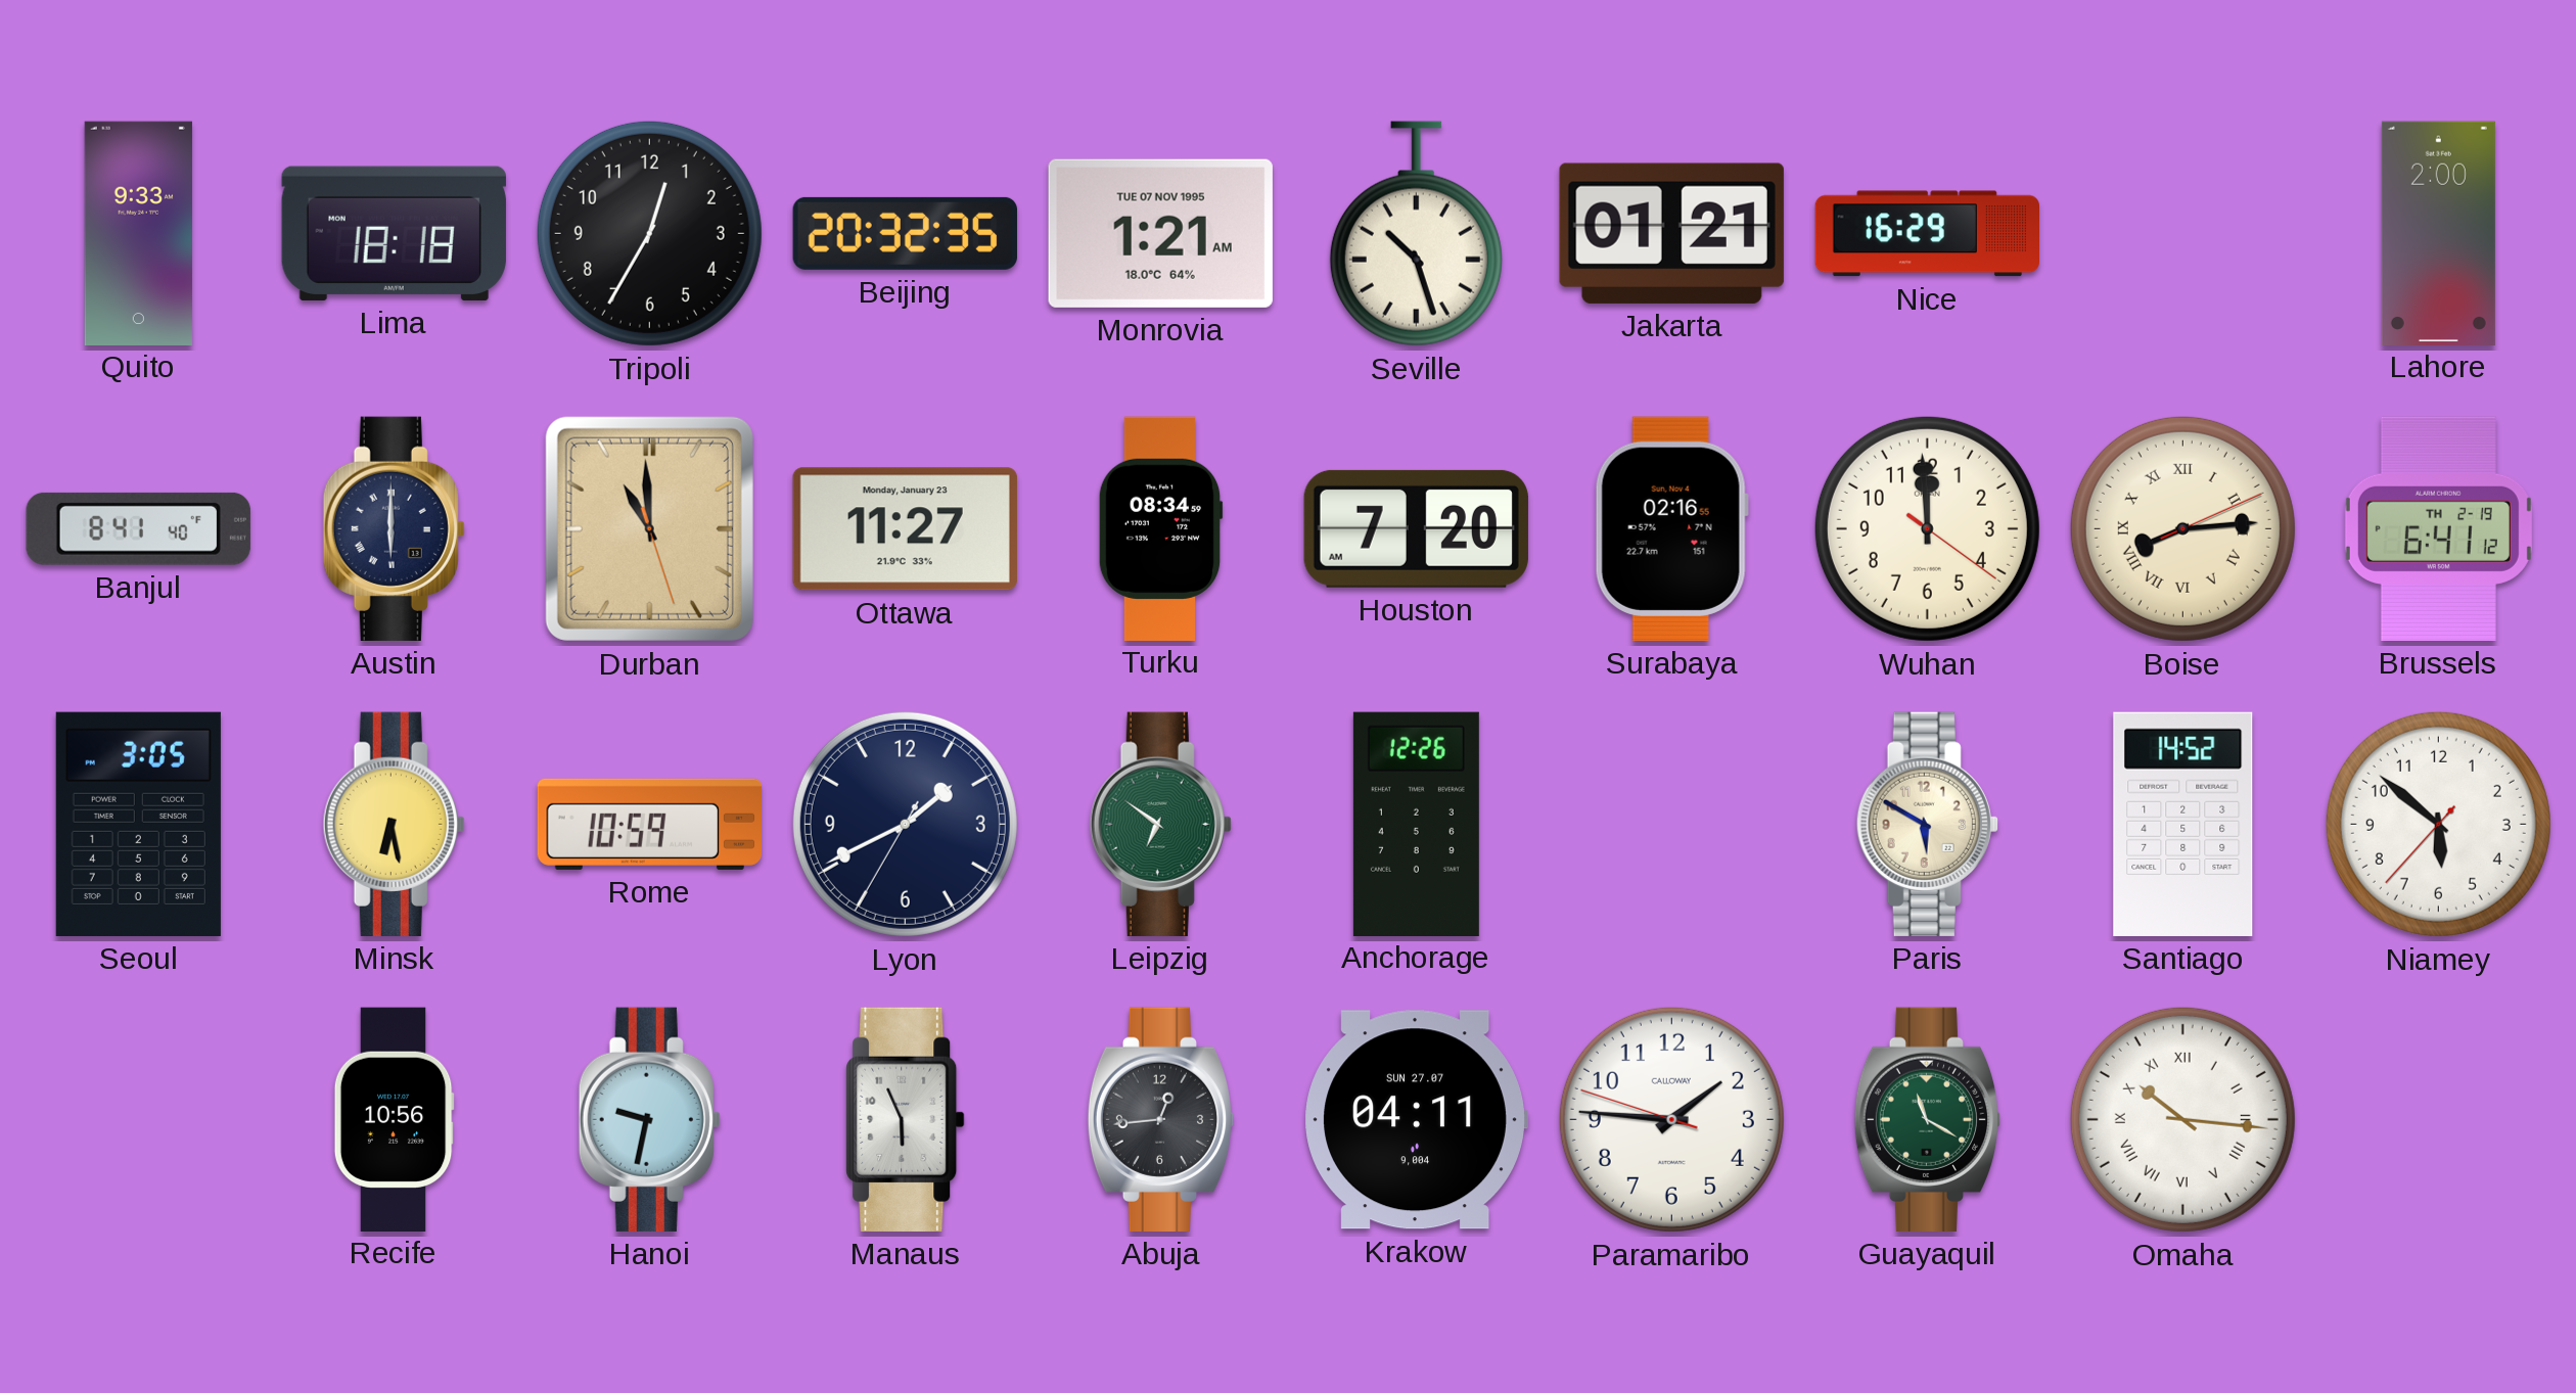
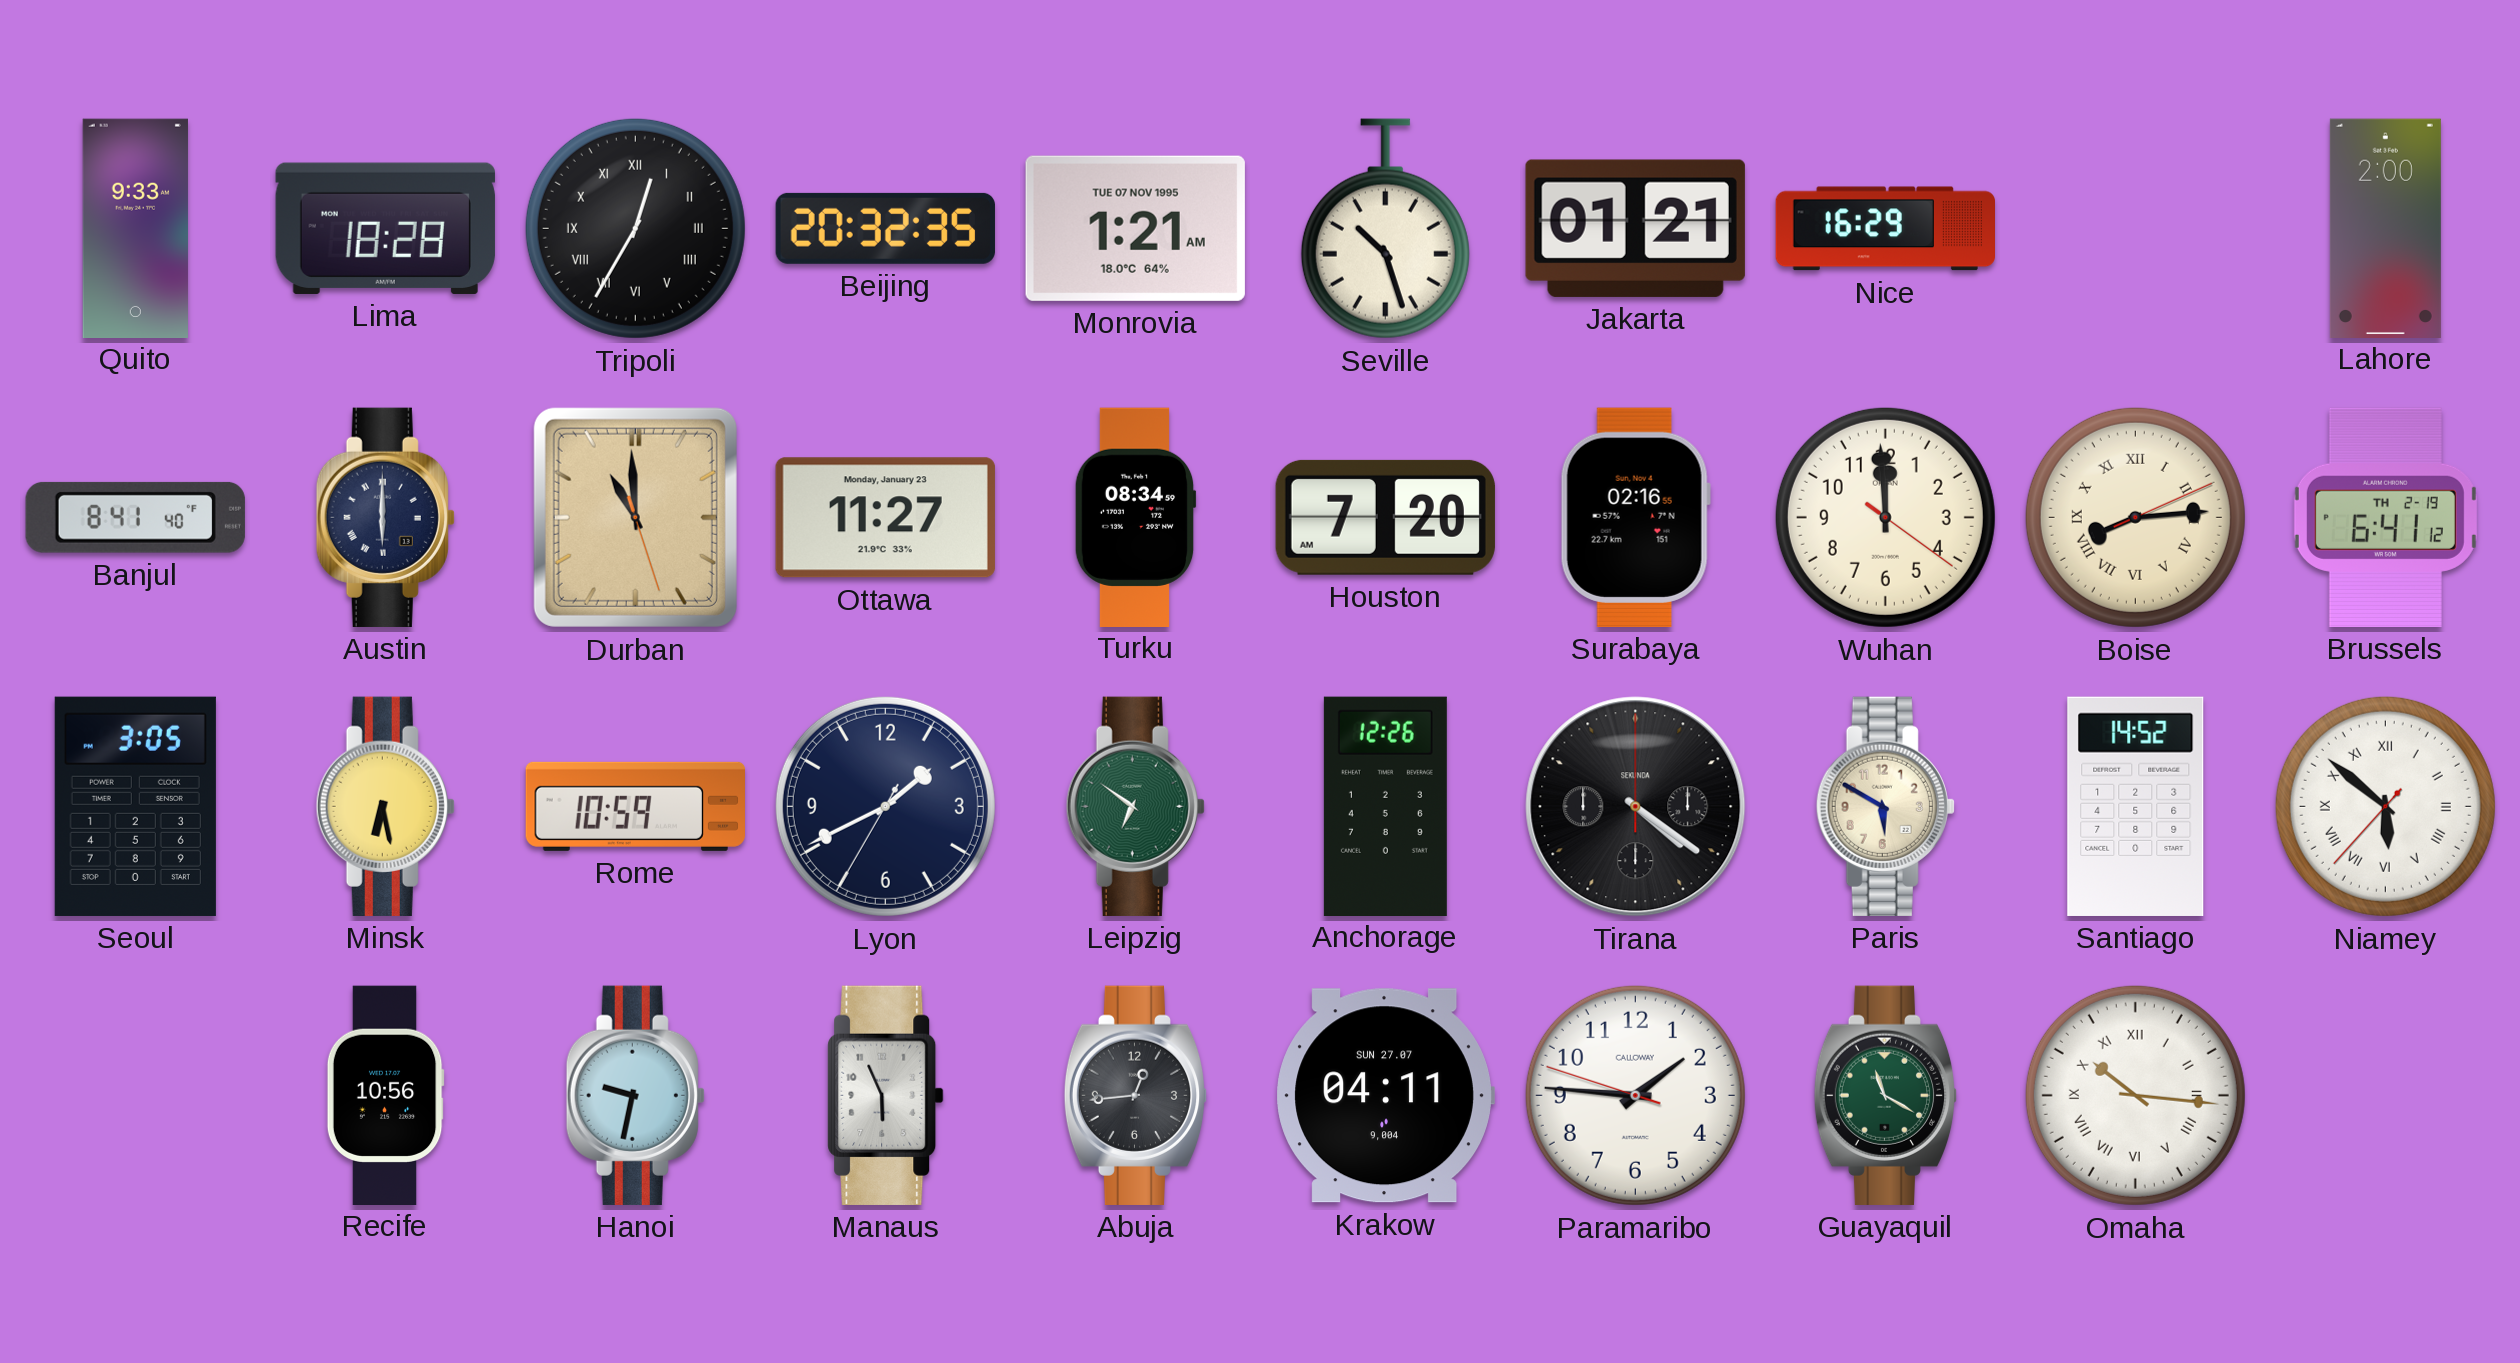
Lima: 18:18 -> 18:28 (385, 228)
Tripoli numerals: Arabic -> Roman (635, 228)
Tirana: none -> 4:21 (1636, 807)
Niamey numerals: Arabic -> Roman (2385, 806)
